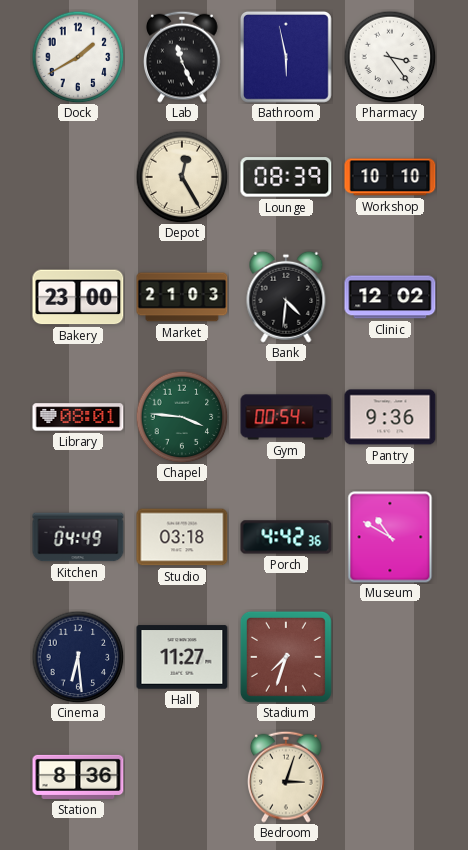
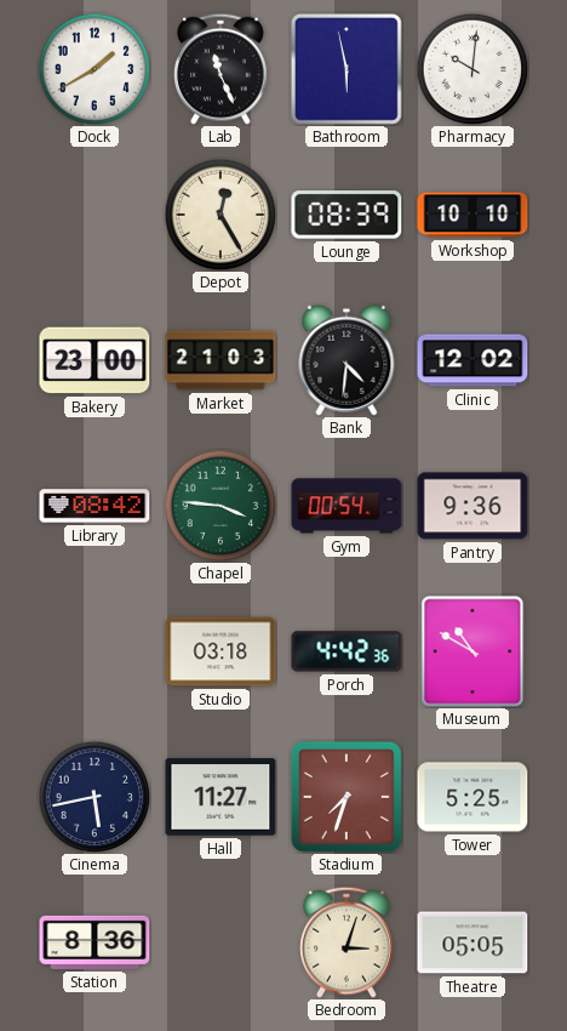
Pharmacy: 3:24 -> 10:01 (472, 69)
Library: 08:01 -> 08:42 (94, 506)
Kitchen: 04:49 -> none (78, 537)
Cinema: 6:29 -> 5:43 (94, 797)
Tower: none -> 5:25 (472, 797)
Theatre: none -> 05:05 (472, 942)
